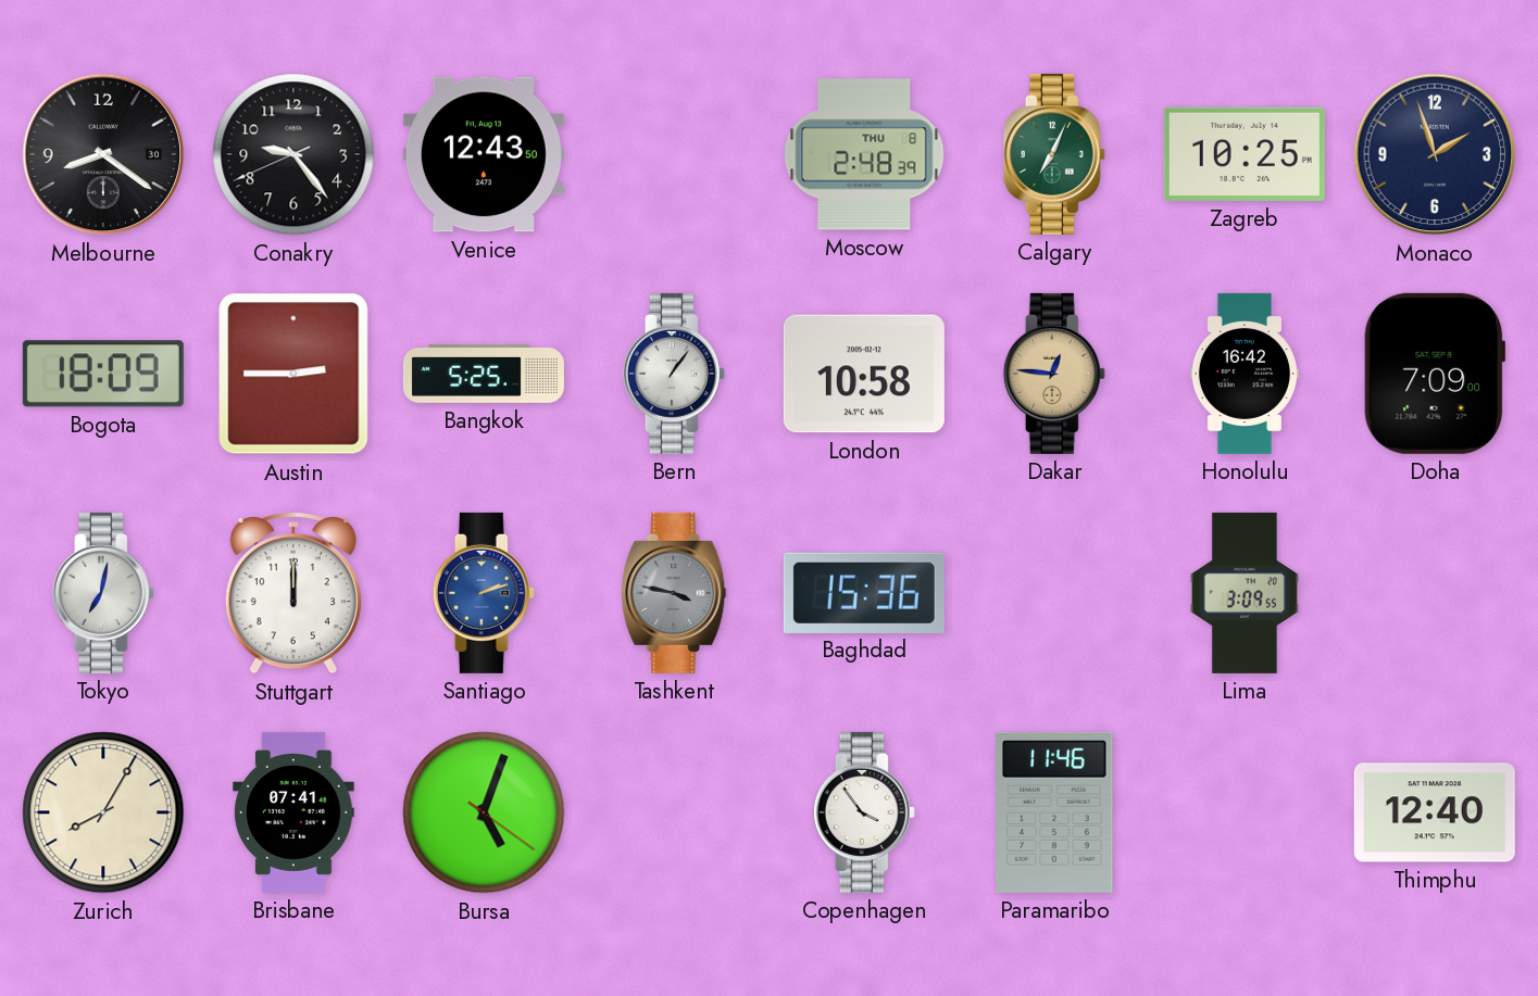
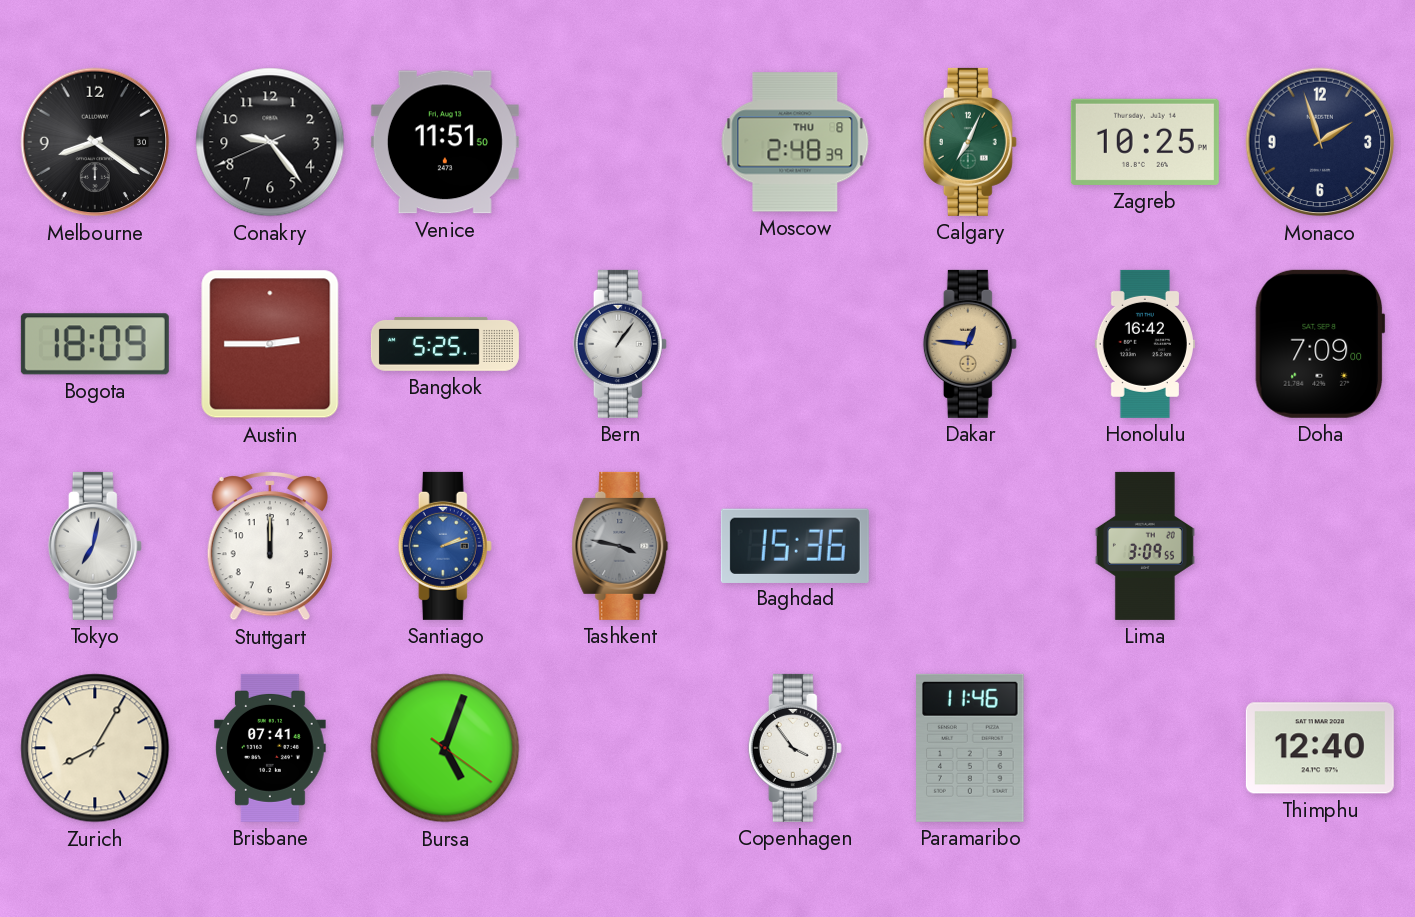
Venice: 12:43 -> 11:51 (445, 142)
London: 10:58 -> none (864, 374)
